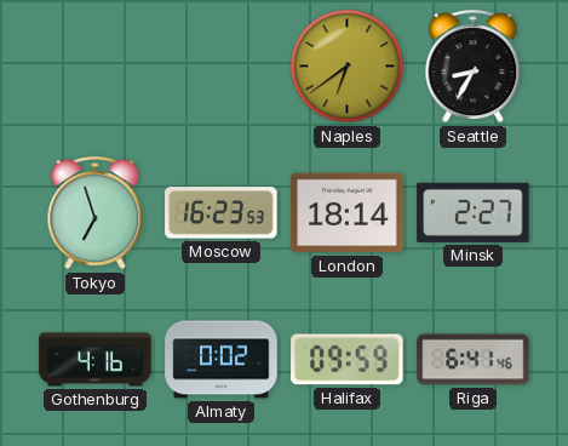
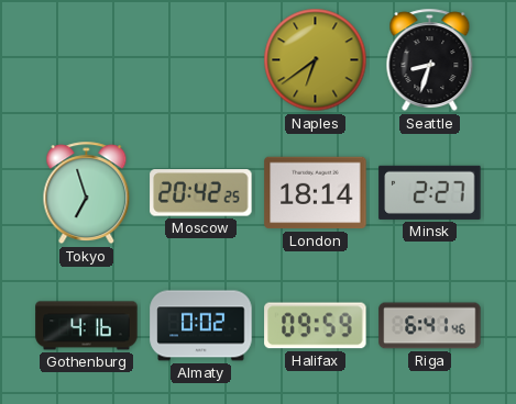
Seattle: 8:35 -> 8:33 (430, 60)
Moscow: 16:23 -> 20:42 (201, 193)
